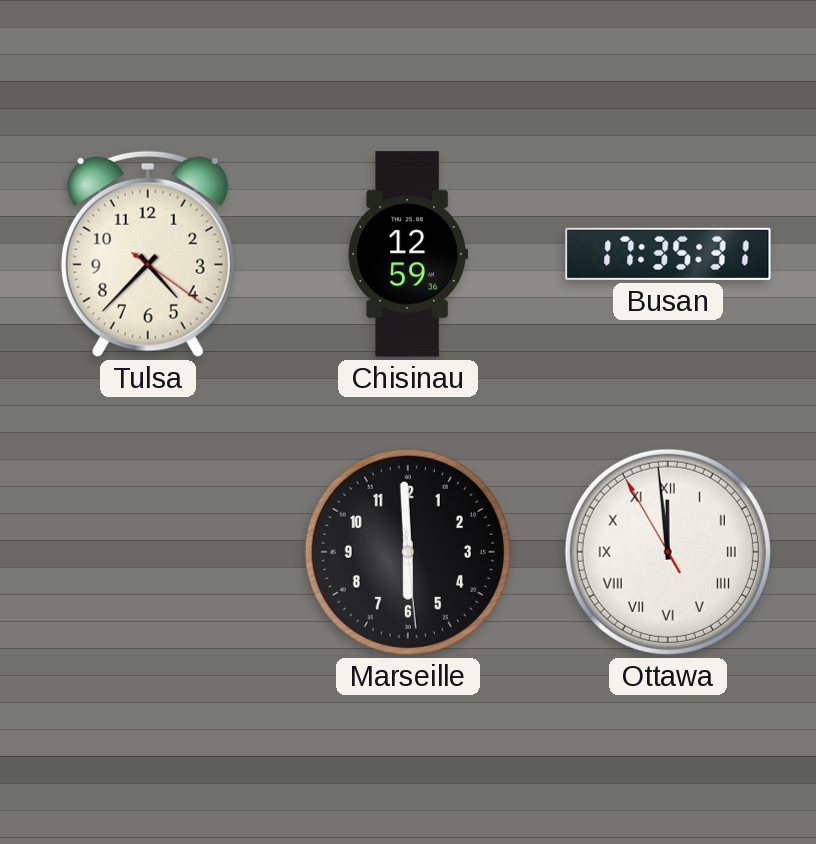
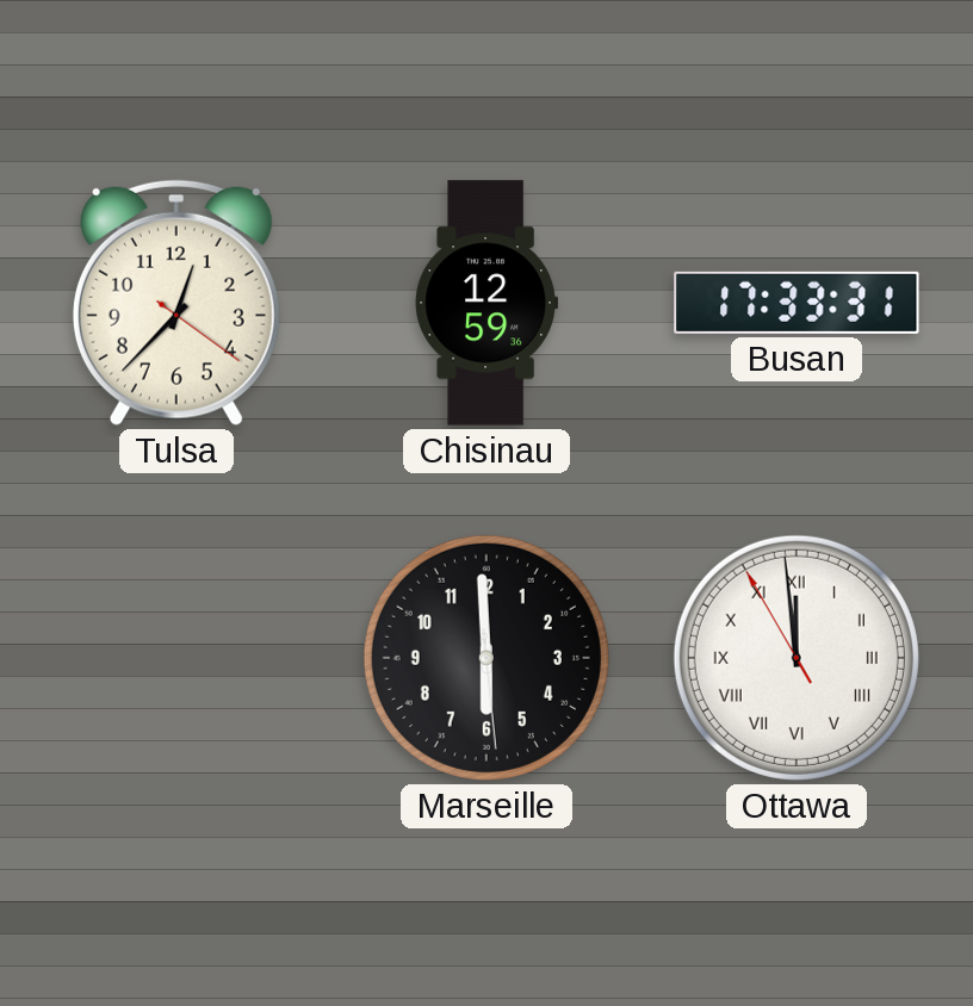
Tulsa: 4:37 -> 12:37 (176, 303)
Busan: 17:35 -> 17:33 (797, 303)
